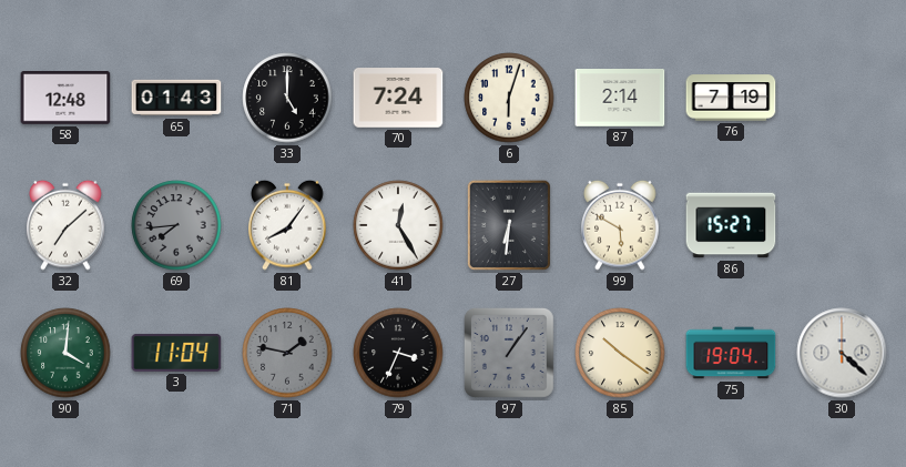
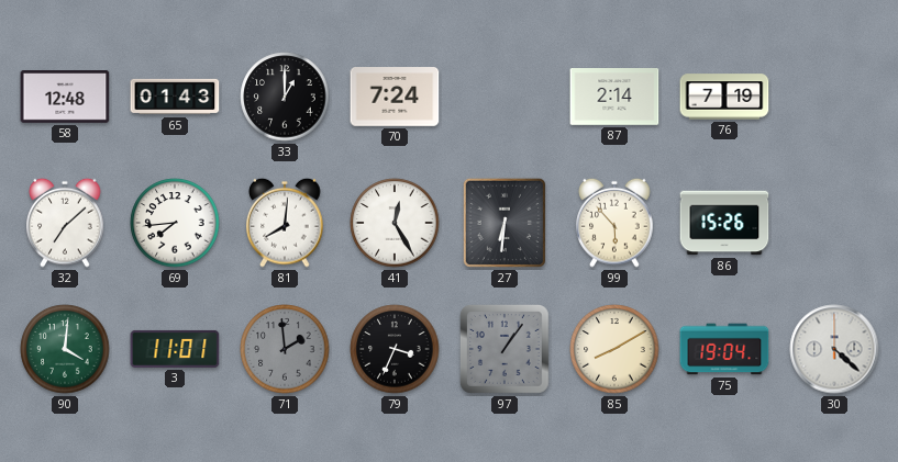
33: 5:00 -> 1:00 (285, 97)
6: 6:03 -> none (509, 98)
69 dial: grey -> white (175, 223)
81: 8:06 -> 8:01 (285, 223)
99: 5:50 -> 5:53 (614, 223)
86: 15:27 -> 15:26 (724, 223)
3: 11:04 -> 11:01 (175, 349)
71: 1:47 -> 1:59 (285, 349)
85: 10:21 -> 8:10 (614, 349)
